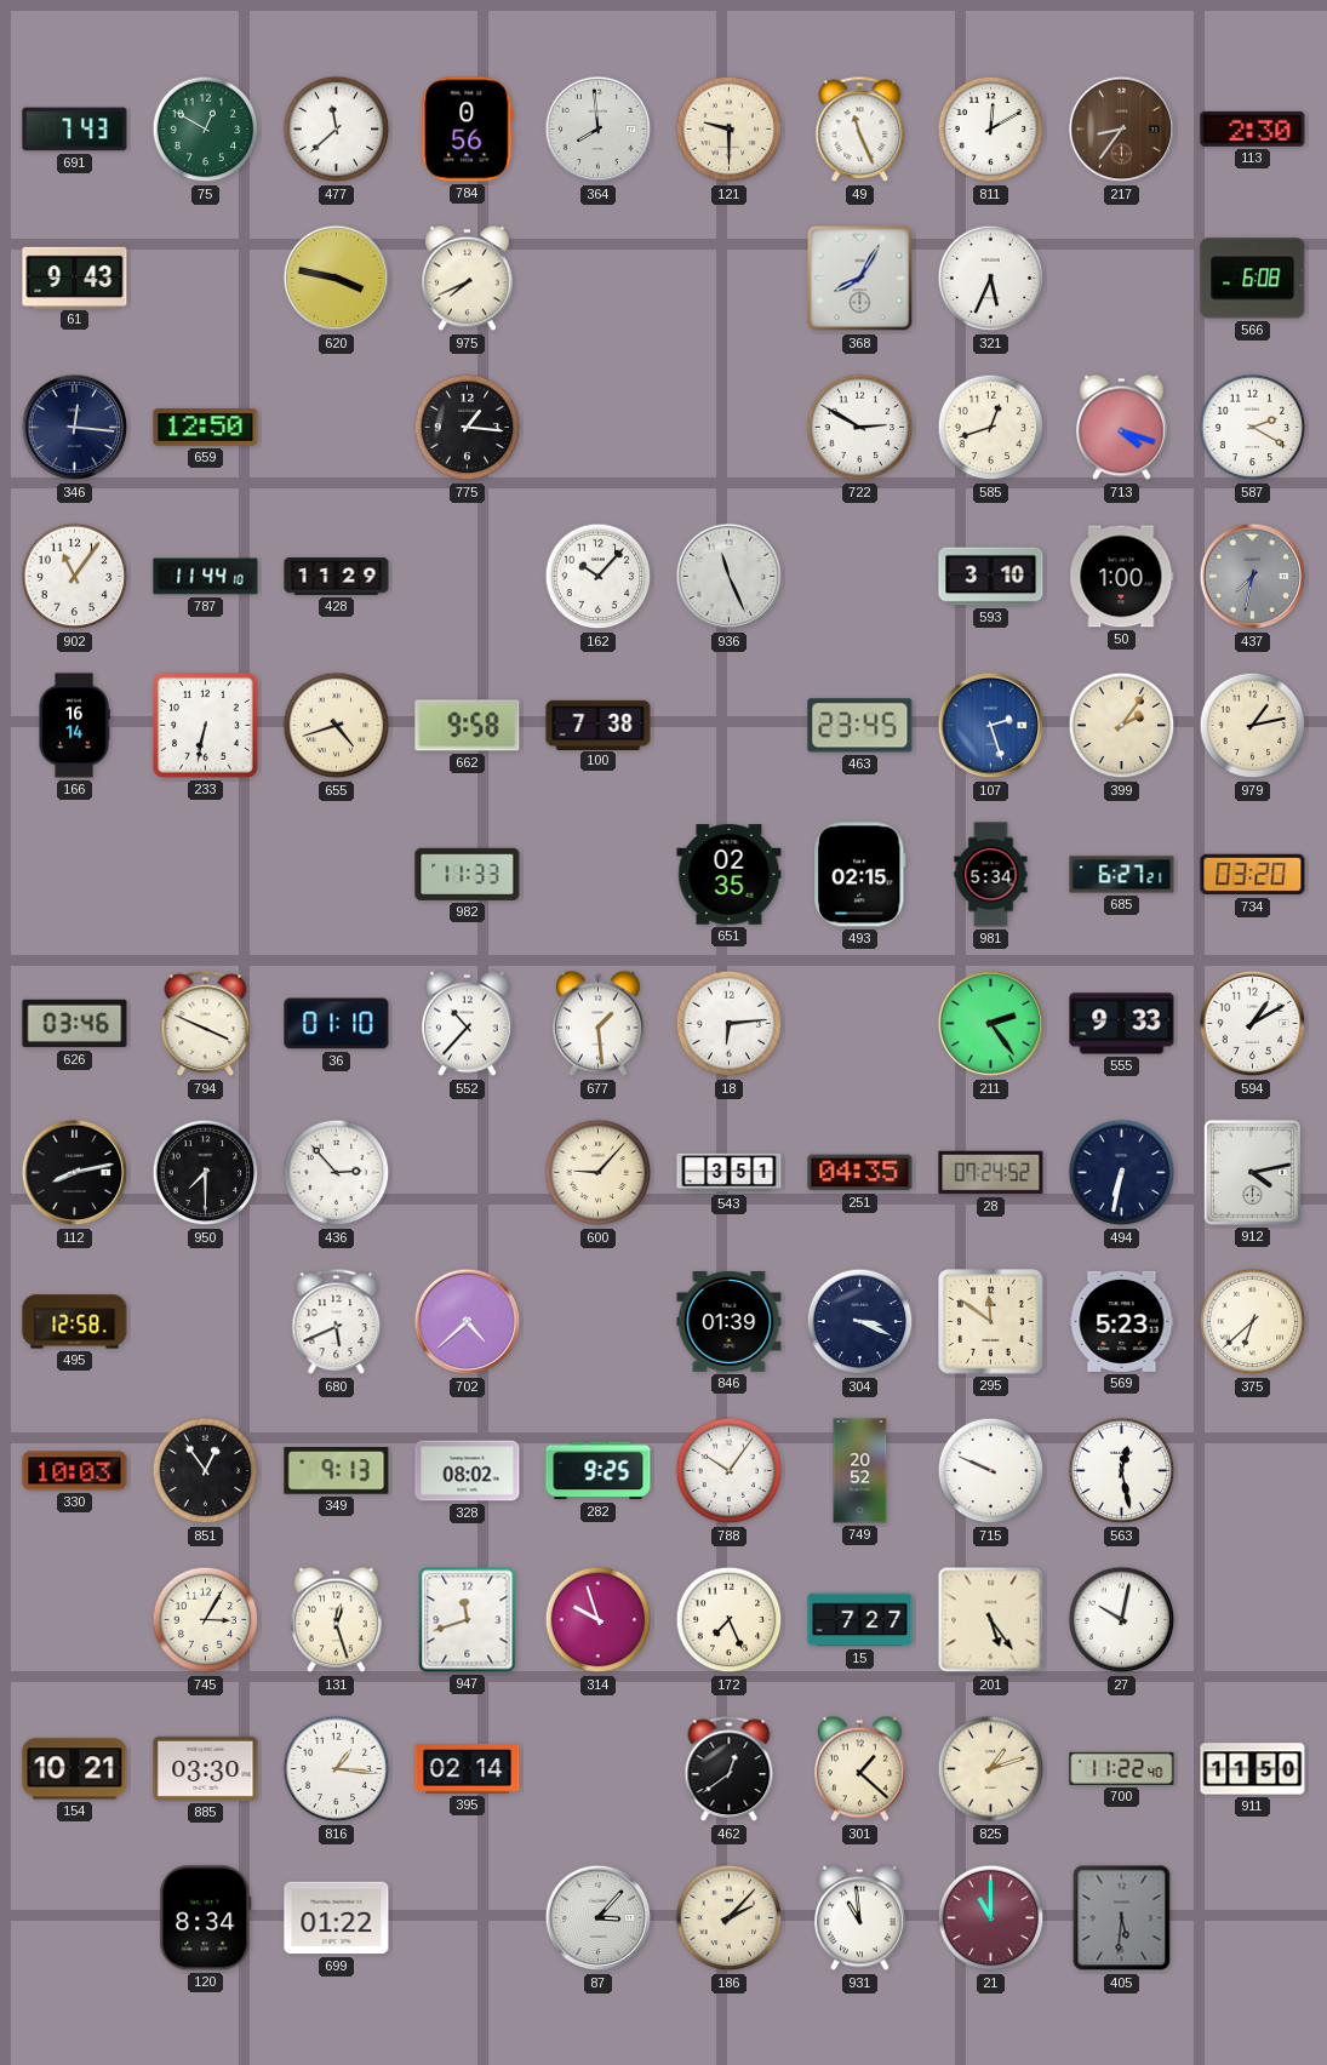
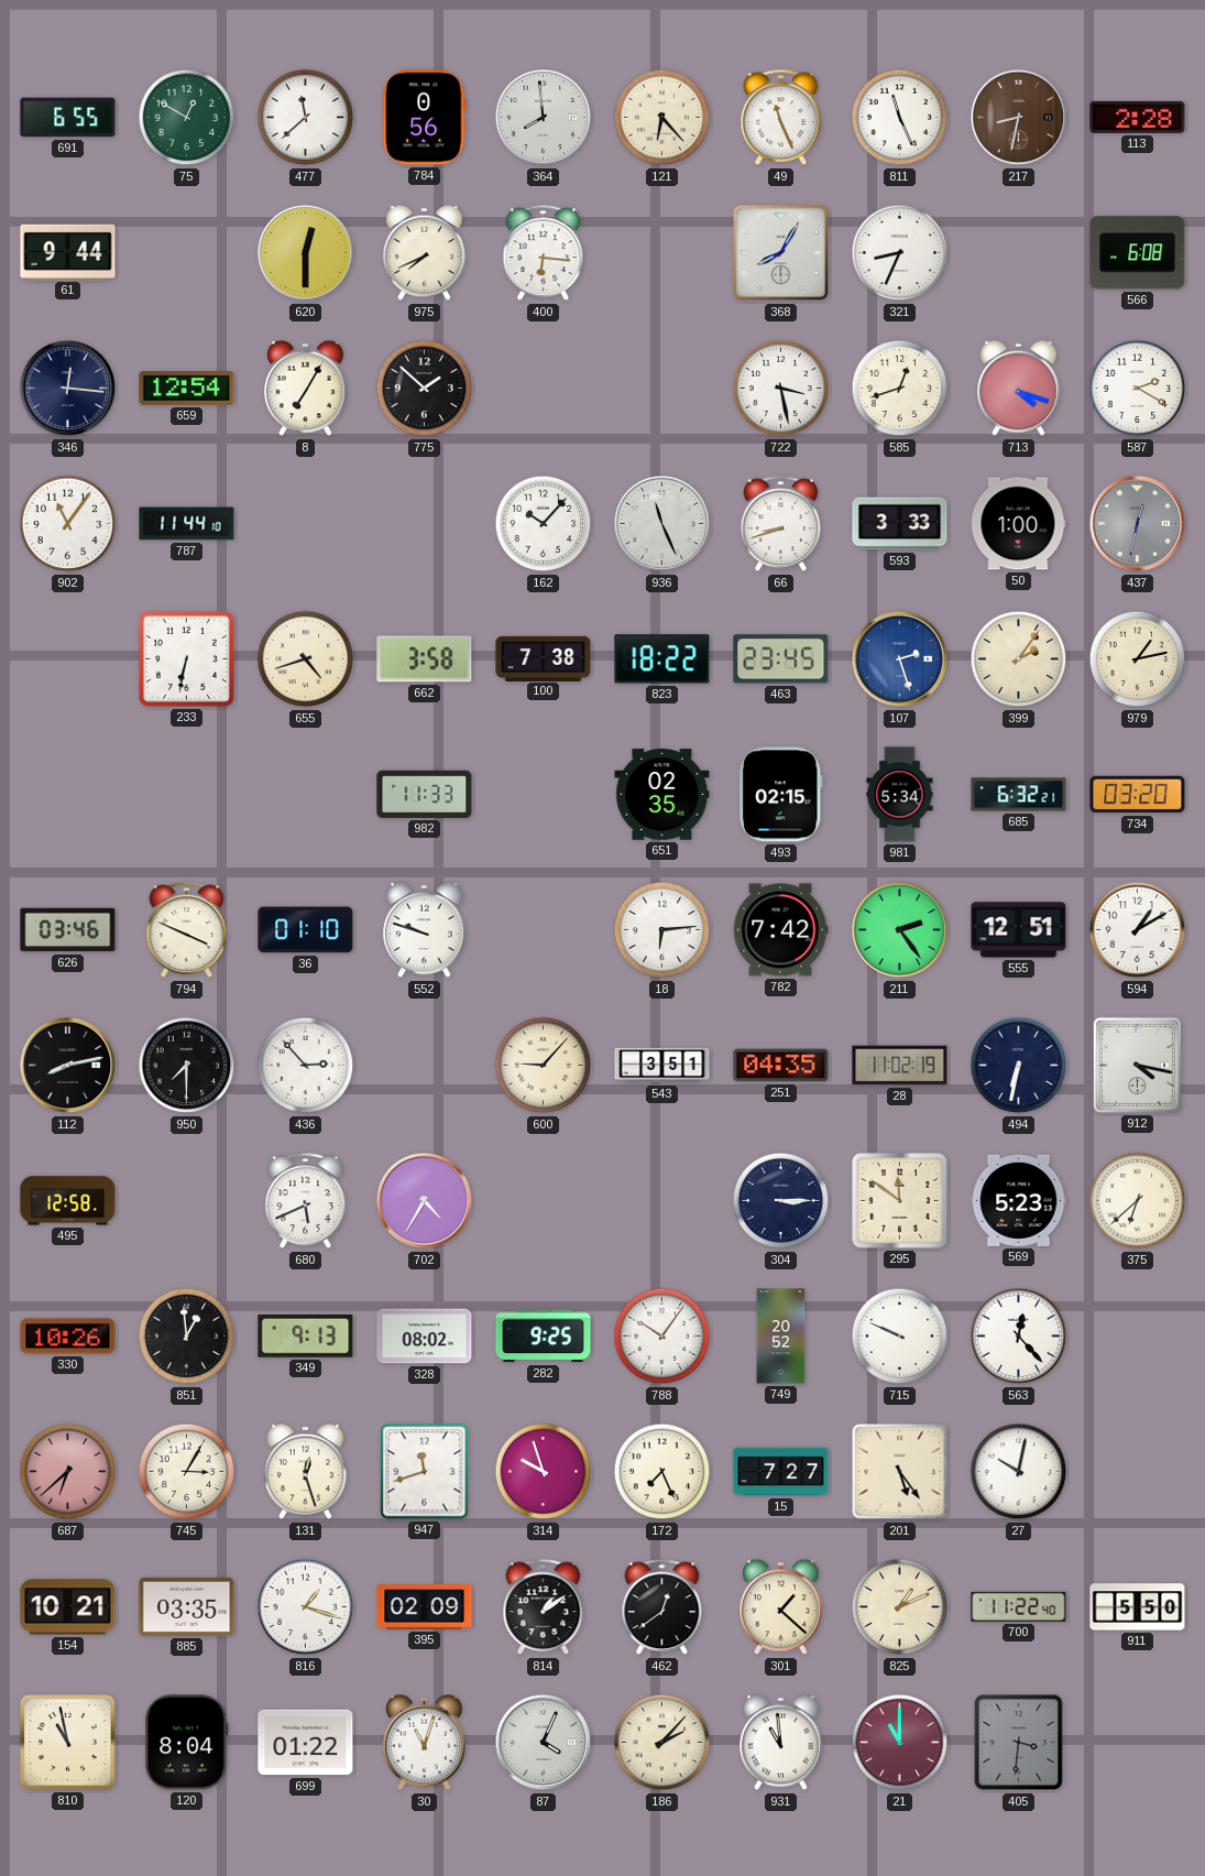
691: 7:43 -> 6:55 (68, 118)
121: 9:30 -> 6:23 (662, 118)
811: 12:10 -> 11:26 (900, 118)
217: 8:36 -> 8:32 (1019, 118)
113: 2:30 -> 2:28 (1138, 117)
61: 9:43 -> 9:44 (68, 252)
620: 3:47 -> 12:30 (306, 253)
400: none -> 6:16 (544, 253)
321: 5:34 -> 8:34 (900, 253)
659: 12:50 -> 12:54 (187, 389)
8: none -> 7:05 (306, 389)
775: 1:16 -> 1:52 (425, 389)
722: 2:50 -> 3:28 (781, 389)
428: 11:29 -> none (337, 576)
66: none -> 8:42 (781, 524)
593: 3:10 -> 3:33 (900, 524)
437: 7:32 -> 12:32 (1138, 524)
166: 16:14 -> none (74, 726)
662: 9:58 -> 3:58 (425, 659)
823: none -> 18:22 (662, 659)
685: 6:27 -> 6:32 (1019, 795)
552: 10:37 -> 9:48 (425, 930)
677: 1:29 -> none (599, 1024)
782: none -> 7:42 (780, 930)
555: 9:33 -> 12:51 (1019, 930)
28: 07:24 -> 11:02 (900, 1066)
912: 4:13 -> 4:17 (1137, 1065)
702: 4:38 -> 4:35 (425, 1201)
846: 01:39 -> none (730, 1321)
304: 3:19 -> 3:15 (781, 1201)
330: 10:03 -> 10:26 (68, 1337)
851: 12:54 -> 12:59 (187, 1337)
563: 12:28 -> 12:23 (1019, 1337)
687: none -> 6:38 (68, 1472)
885: 03:30 -> 03:35 (187, 1606)
816: 1:16 -> 1:18 (306, 1607)
395: 02:14 -> 02:09 (425, 1607)
814: none -> 1:09 (544, 1607)
825: 1:12 -> 1:11 (900, 1607)
911: 11:50 -> 5:50 (1138, 1607)
810: none -> 10:58 (68, 1743)
120: 8:34 -> 8:04 (187, 1743)
30: none -> 11:03 (425, 1743)
87: 3:07 -> 4:04 (544, 1743)
405: 5:31 -> 3:31 (1019, 1743)
